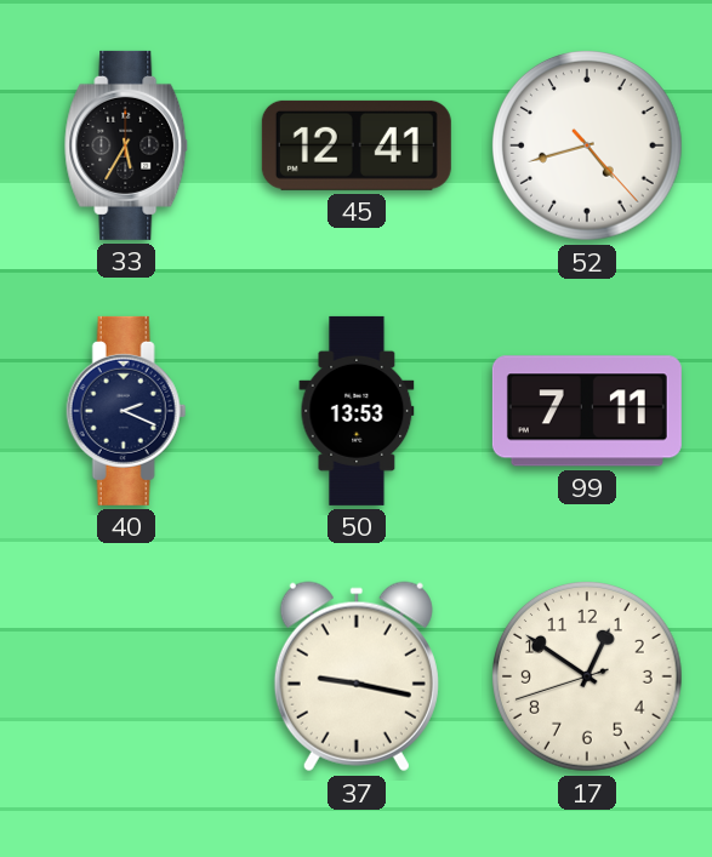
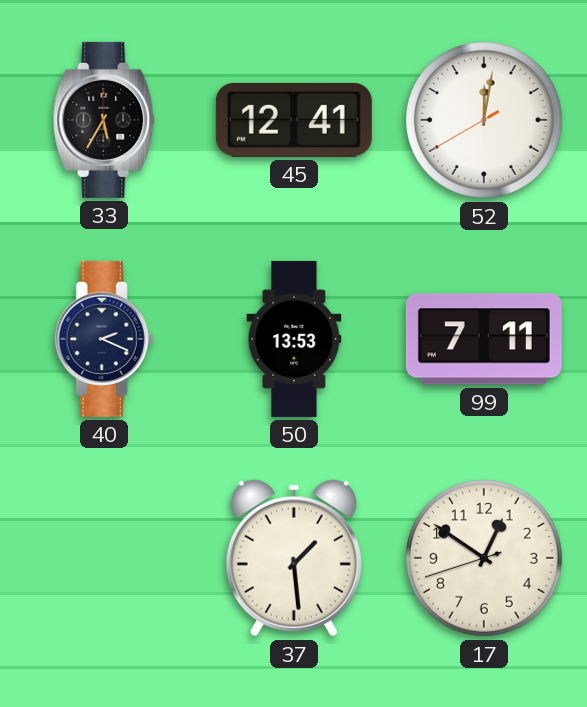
52: 4:42 -> 12:01 (485, 121)
37: 9:17 -> 1:29 (294, 558)
